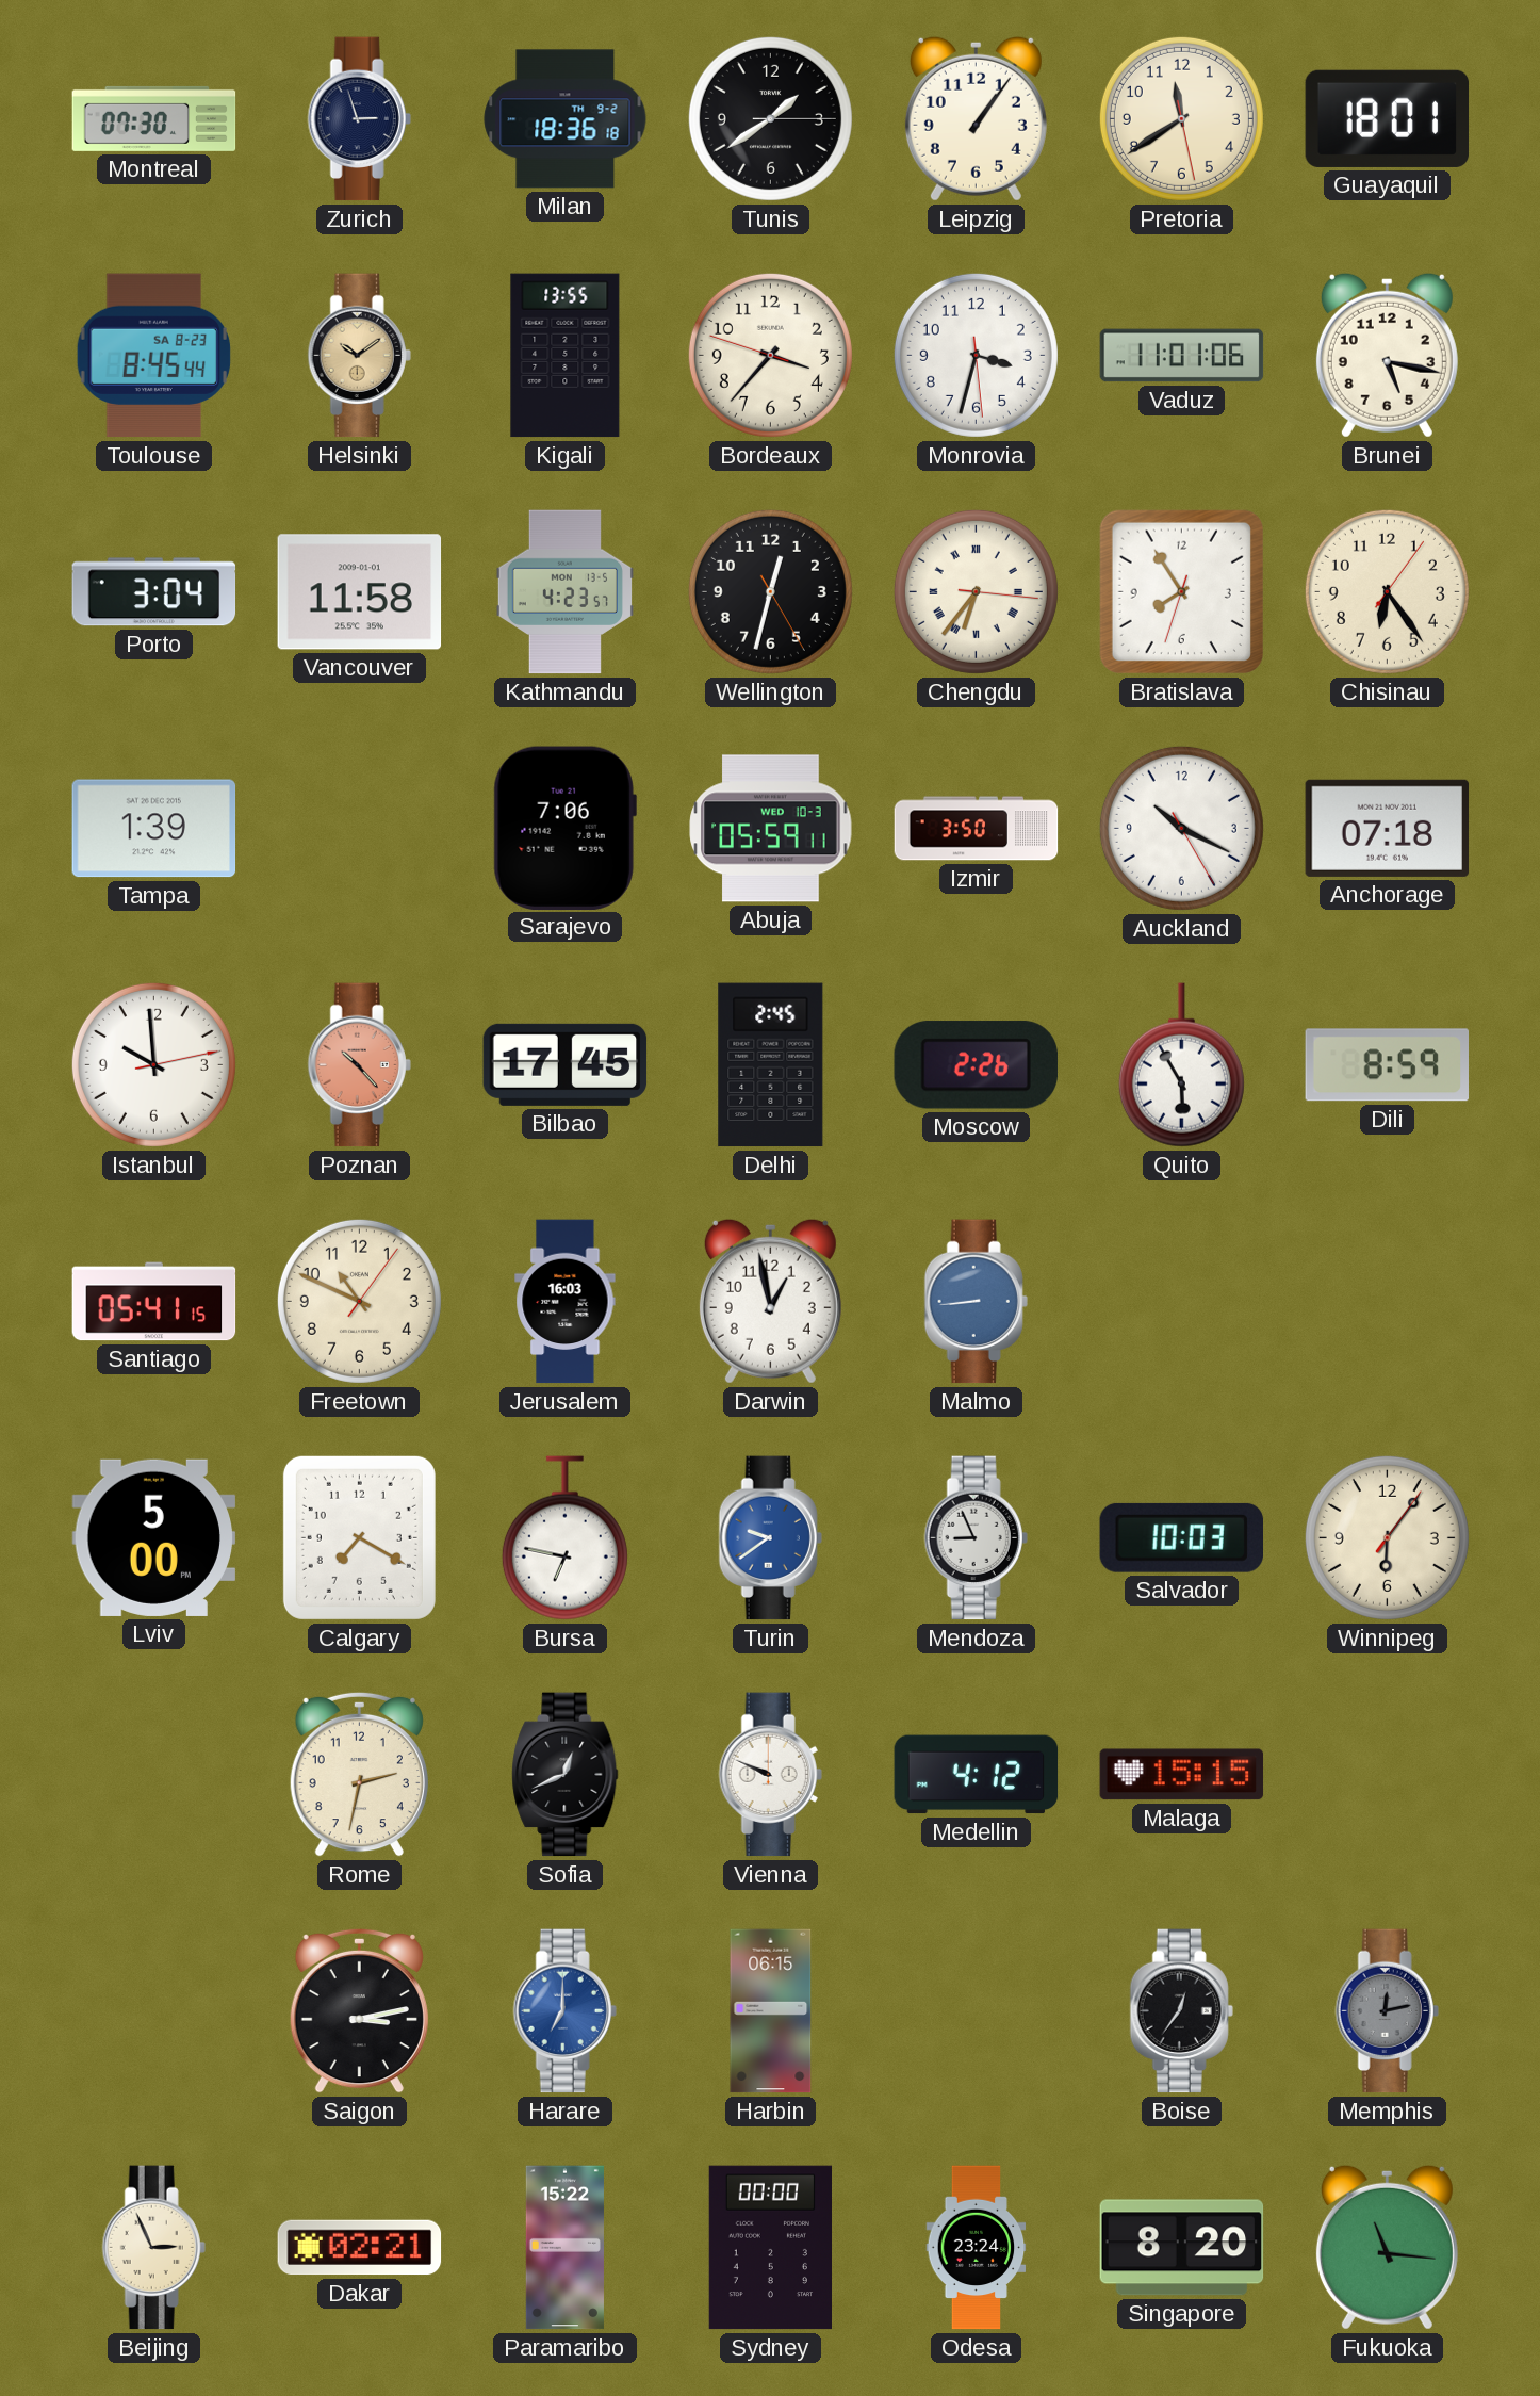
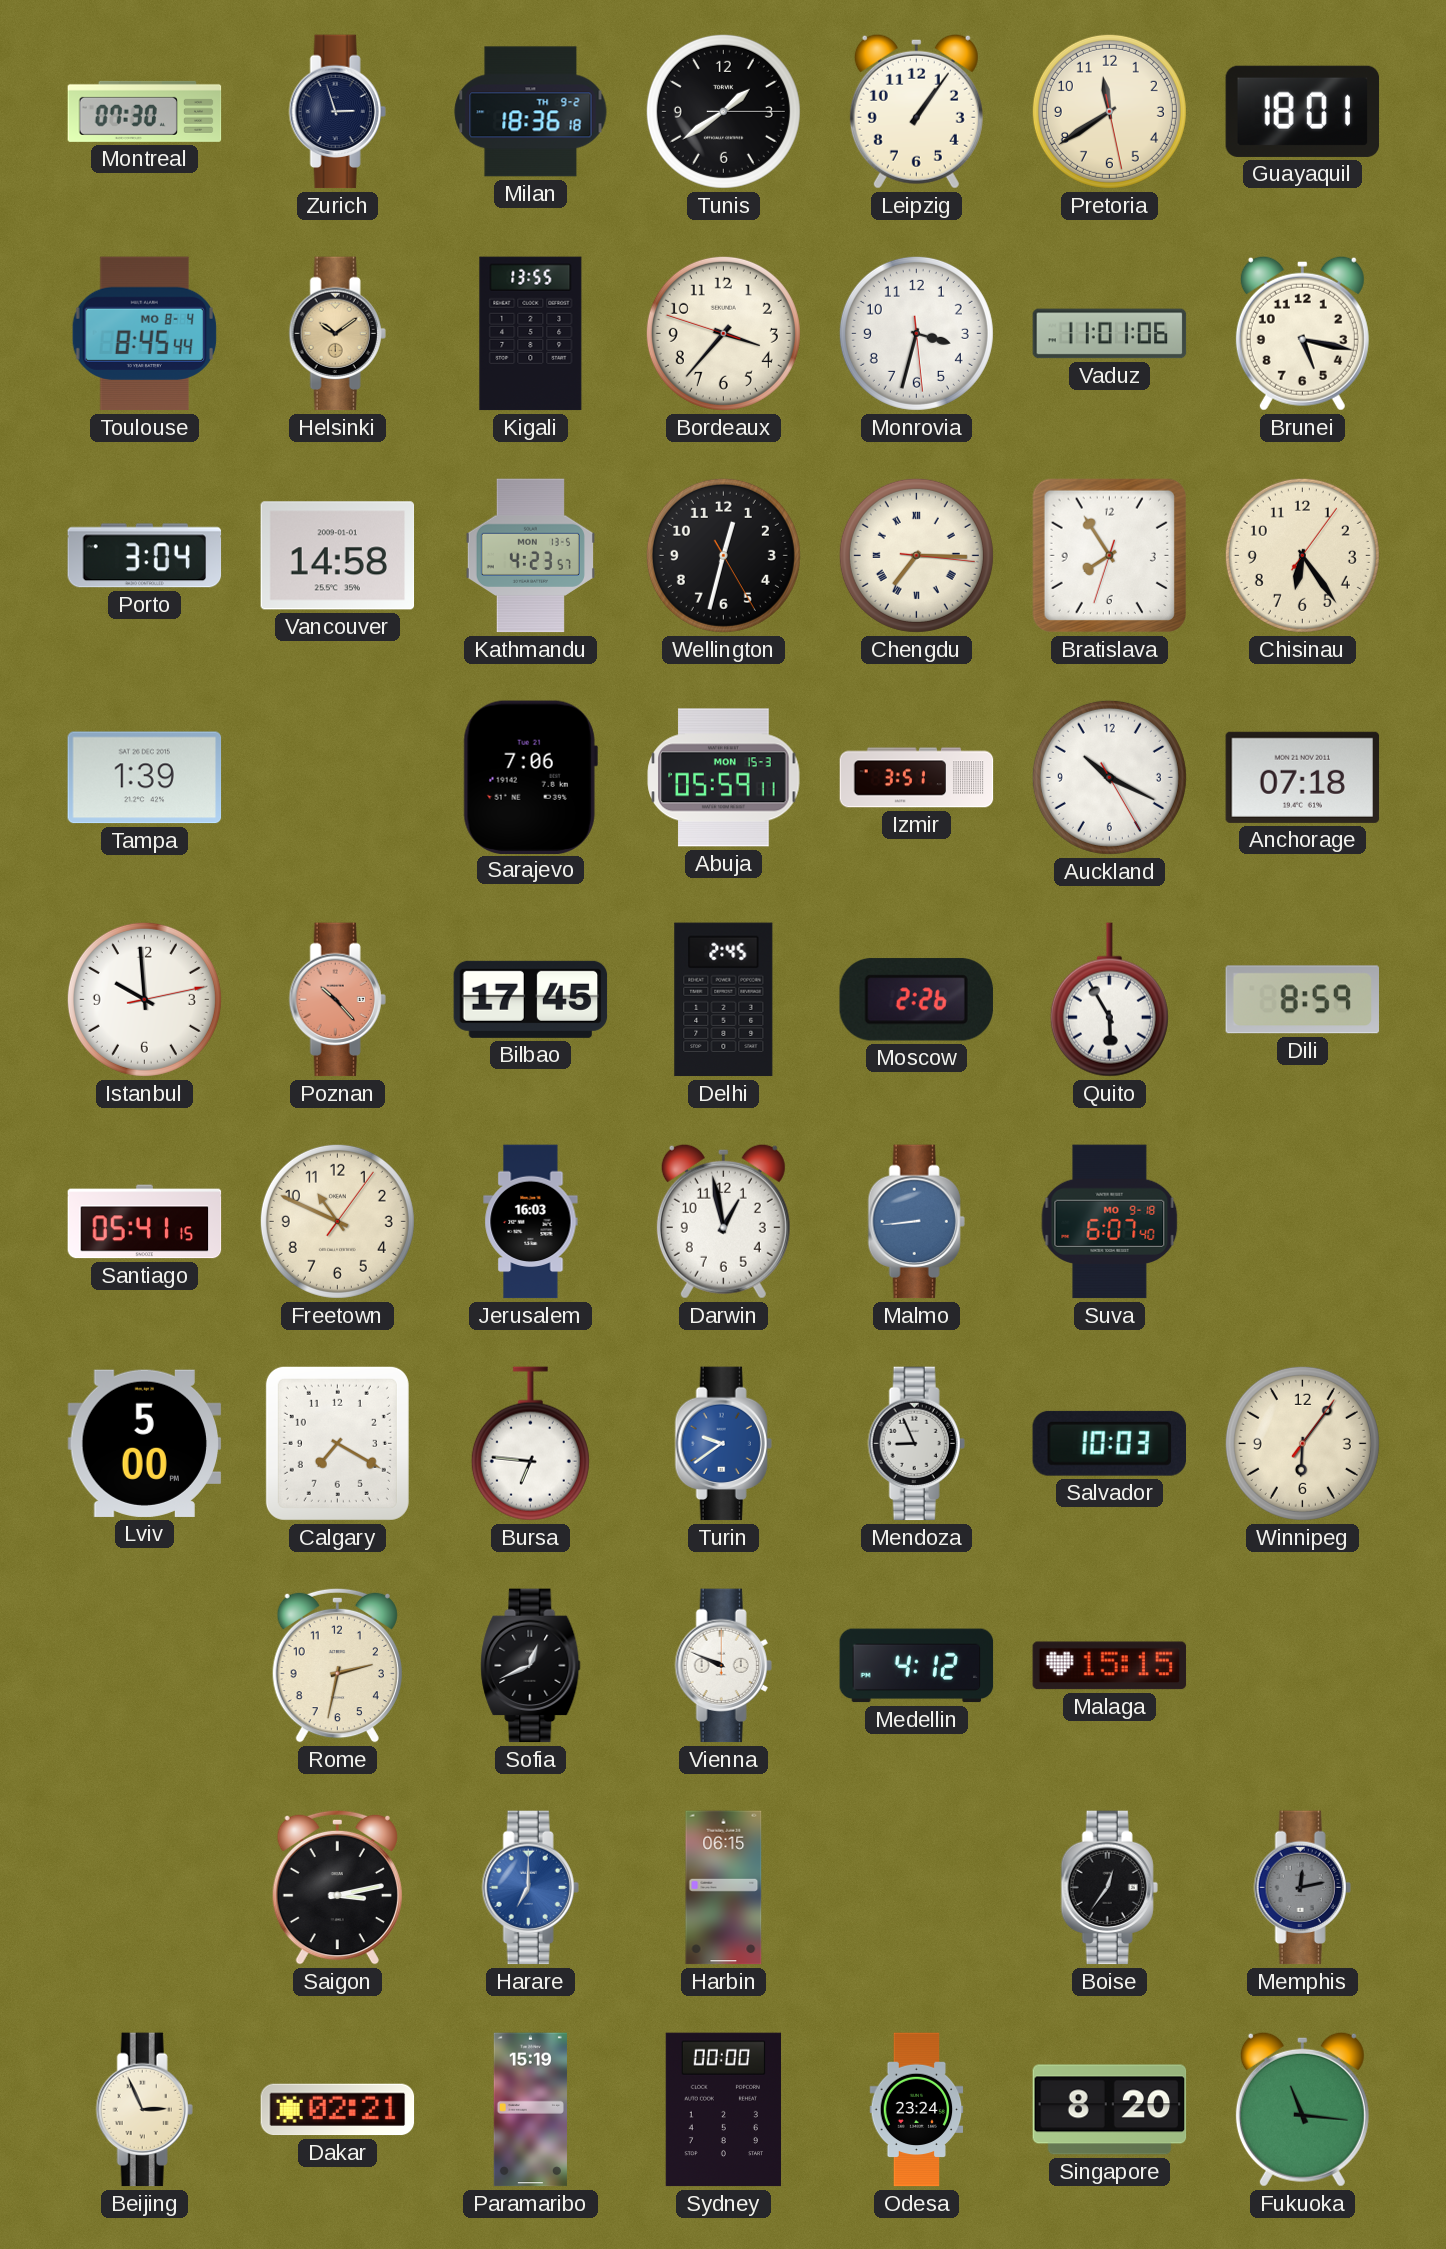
Toulouse date: SA 8-23 -> MO 8-4 (144, 334)
Vancouver: 11:58 -> 14:58 (338, 556)
Chengdu: 6:36 -> 7:15 (916, 555)
Abuja date: WED 10-3 -> MON 15-3 (724, 778)
Izmir: 3:50 -> 3:51 (917, 778)
Suva: none -> 6:07 (1110, 1222)
Bursa: 6:47 -> 6:46 (530, 1444)
Paramaribo: 15:22 -> 15:19 (530, 2110)
